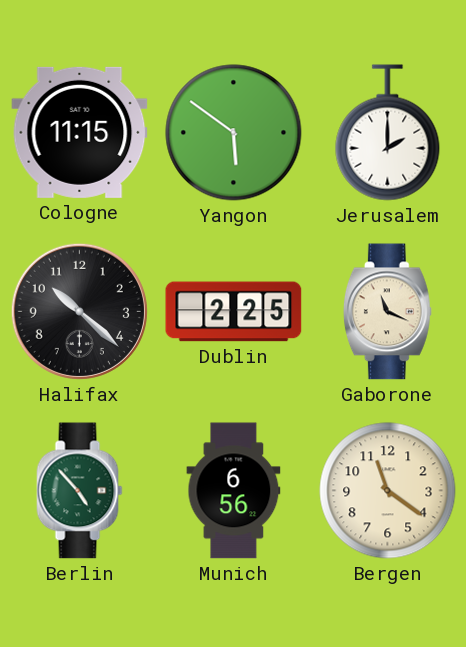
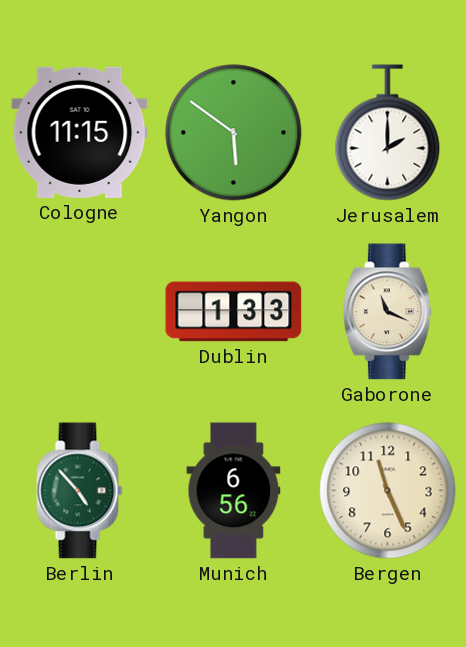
Halifax: 10:22 -> none (79, 311)
Dublin: 2:25 -> 1:33 (234, 312)
Bergen: 11:21 -> 11:26 (388, 491)
